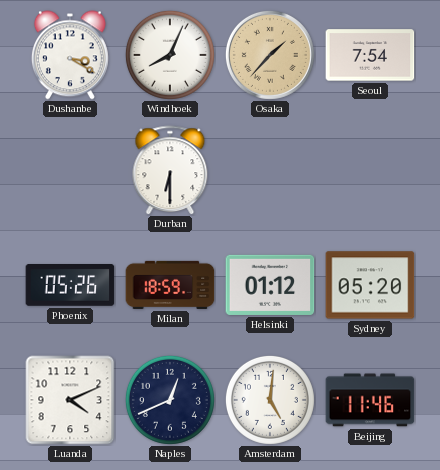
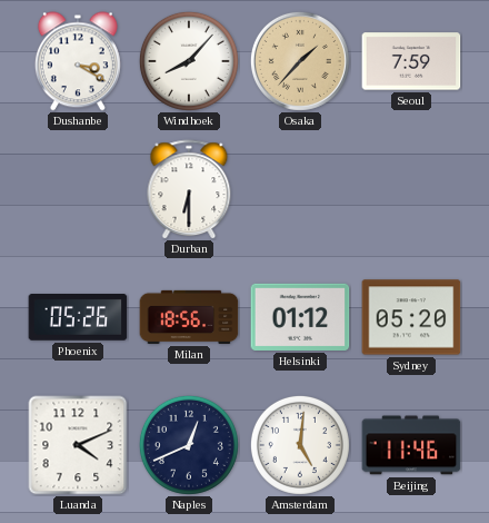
Windhoek: 8:04 -> 8:07 (189, 61)
Seoul: 7:54 -> 7:59 (411, 61)
Milan: 18:59 -> 18:56 (189, 317)
